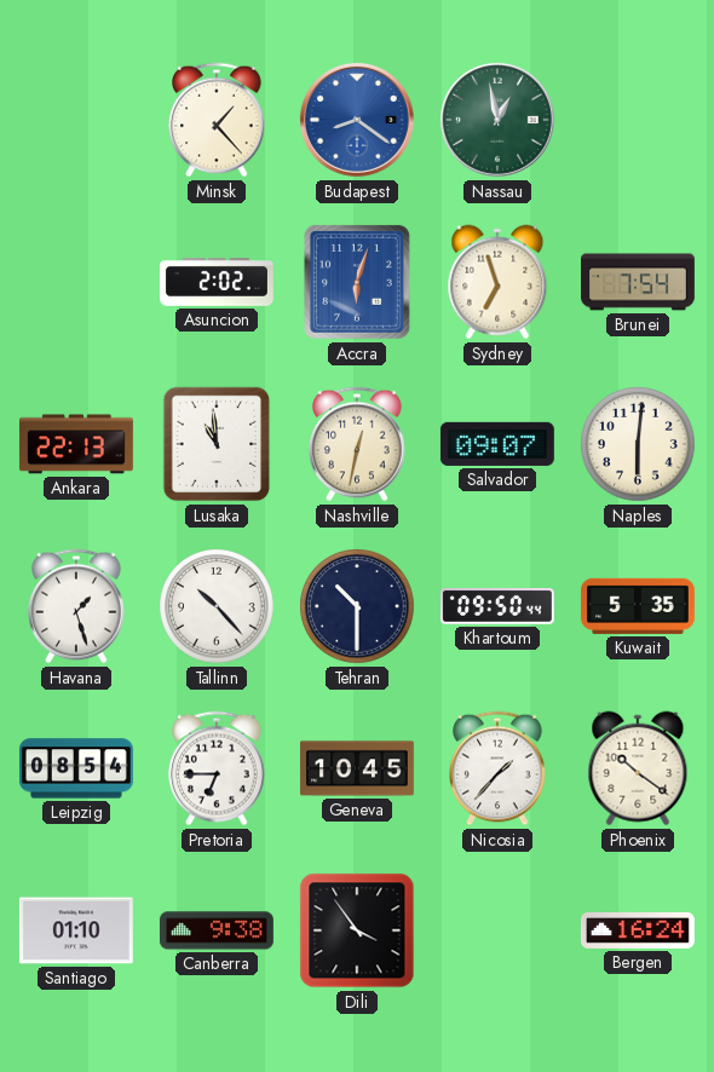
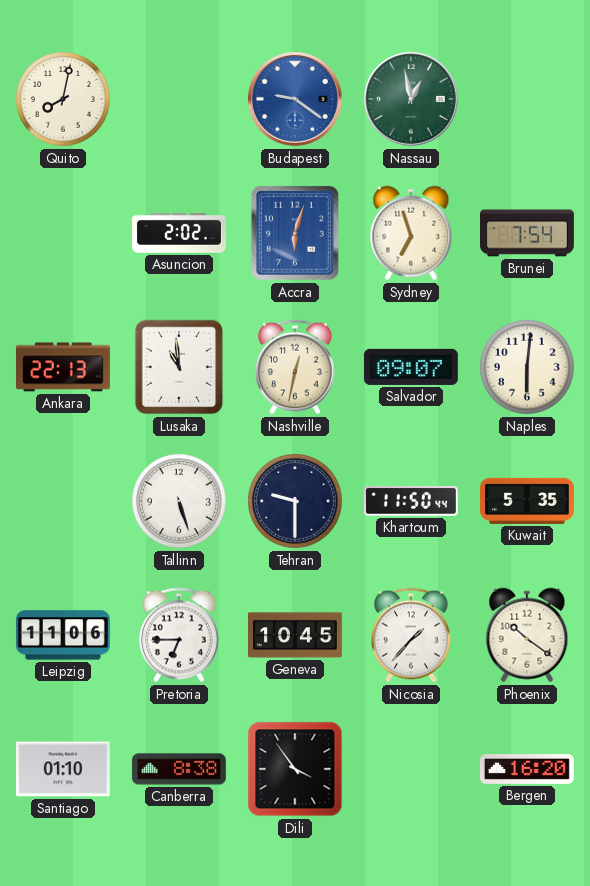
Quito: none -> 8:02 (63, 99)
Minsk: 1:23 -> none (217, 120)
Budapest: 8:21 -> 9:21 (296, 100)
Havana: 1:27 -> none (76, 606)
Tallinn: 10:23 -> 5:27 (179, 501)
Tehran: 10:30 -> 9:30 (295, 501)
Khartoum: 09:50 -> 11:50 (411, 501)
Leipzig: 08:54 -> 11:06 (63, 635)
Canberra: 9:38 -> 8:38 (179, 769)
Bergen: 16:24 -> 16:20 (527, 770)
